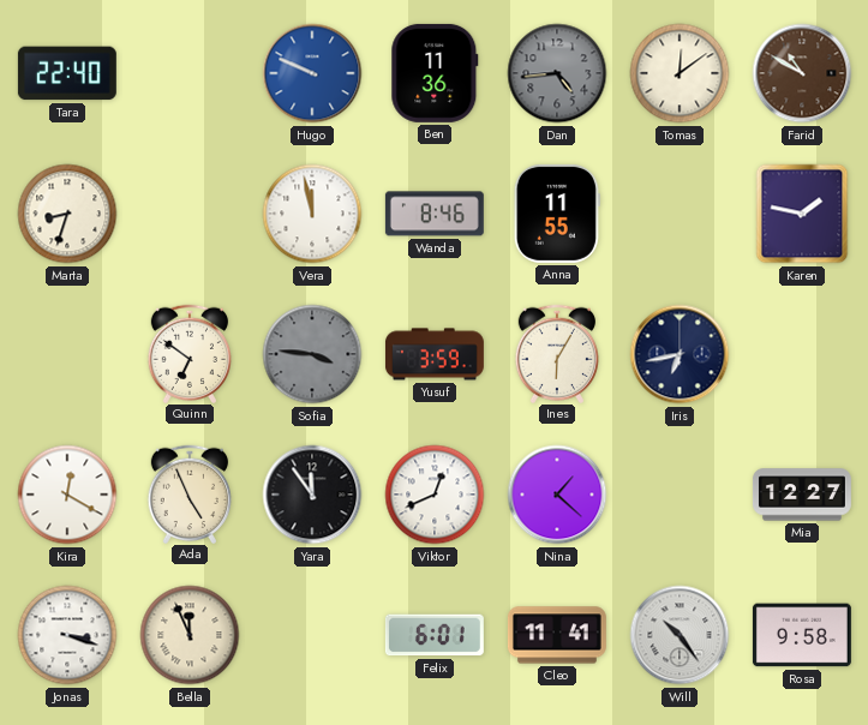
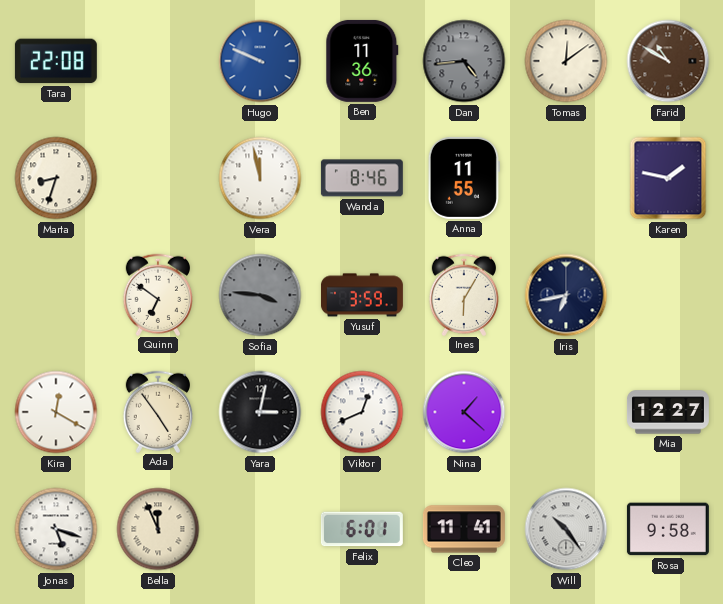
Tara: 22:40 -> 22:08 (56, 61)
Ada: 4:56 -> 4:54 (157, 411)
Yara: 11:54 -> 3:02 (260, 412)
Jonas: 3:18 -> 5:18 (56, 529)
